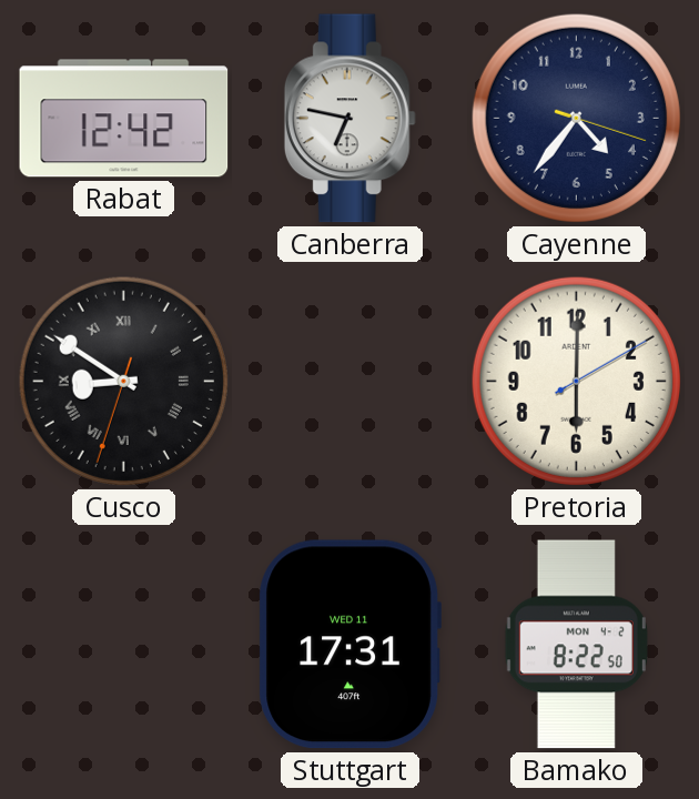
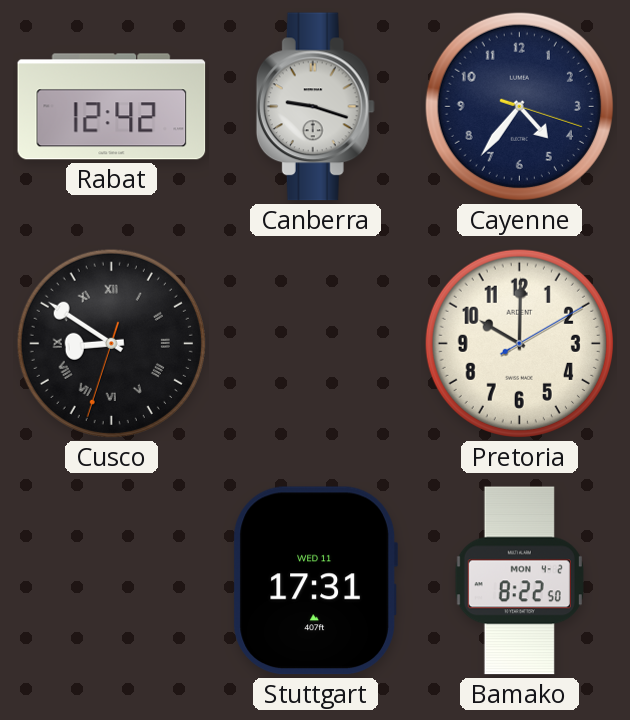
Canberra: 6:47 -> 9:18 (315, 107)
Pretoria: 6:00 -> 10:00 (519, 343)
